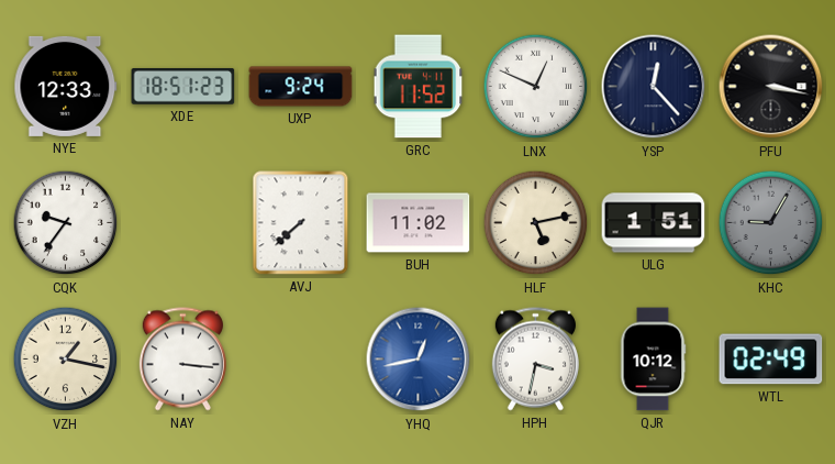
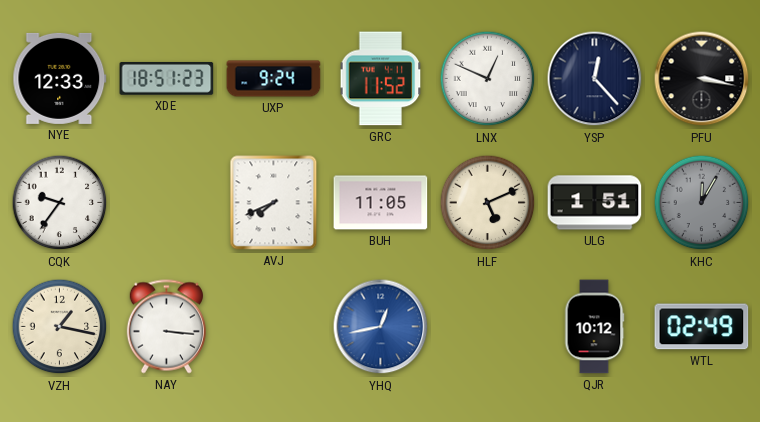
AVJ: 7:38 -> 7:41 (274, 203)
BUH: 11:02 -> 11:05 (381, 203)
HLF: 5:13 -> 5:11 (488, 203)
KHC: 9:05 -> 12:05 (702, 203)
HPH: 3:32 -> none (535, 360)
